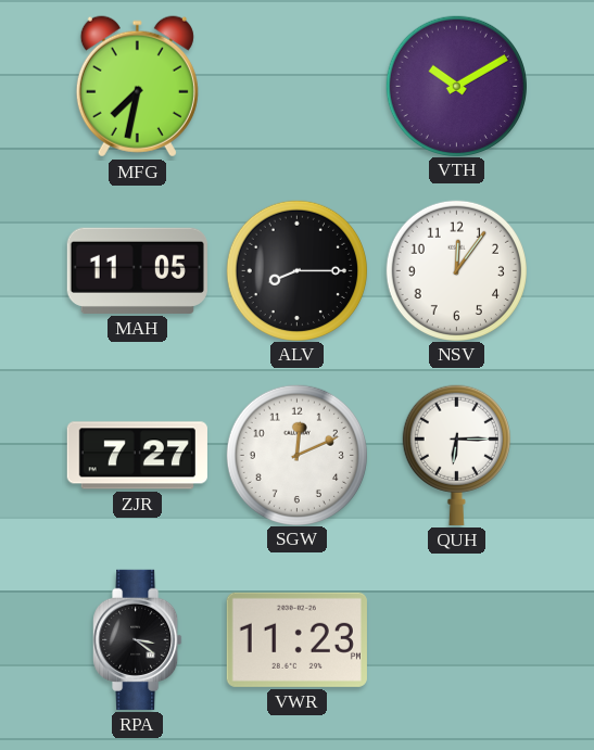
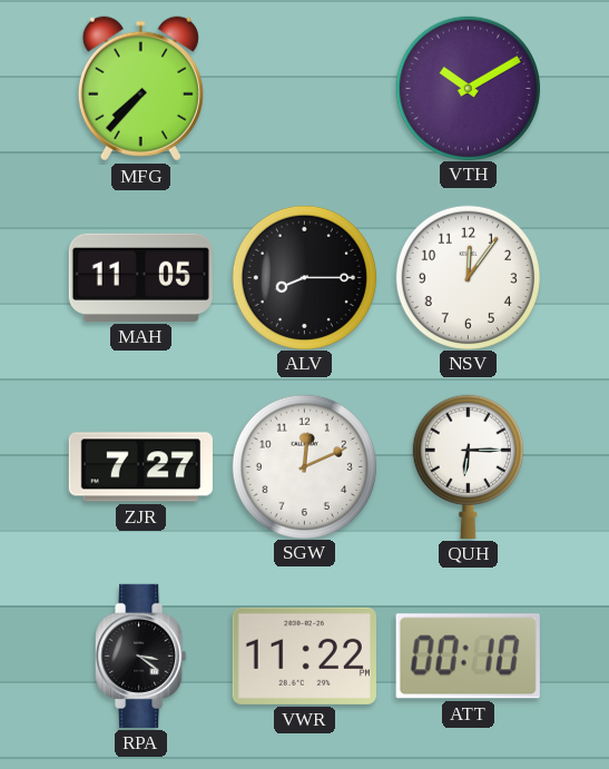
MFG: 7:32 -> 7:37 (140, 89)
VWR: 11:23 -> 11:22 (304, 655)
ATT: none -> 00:10 (468, 657)
